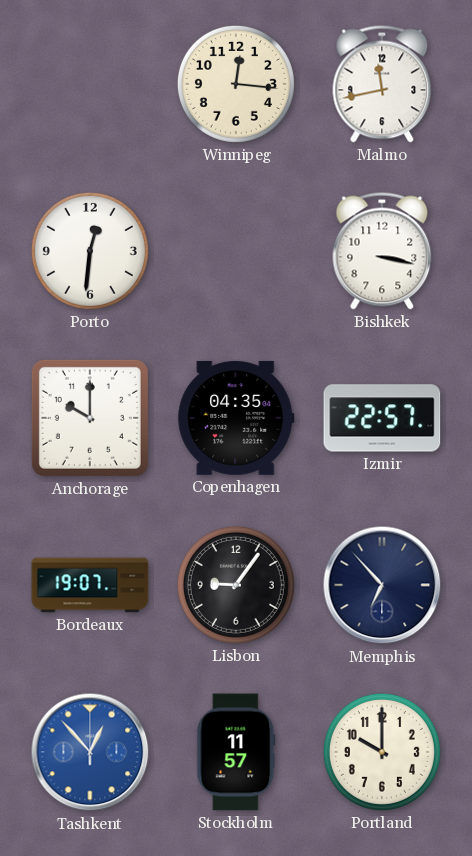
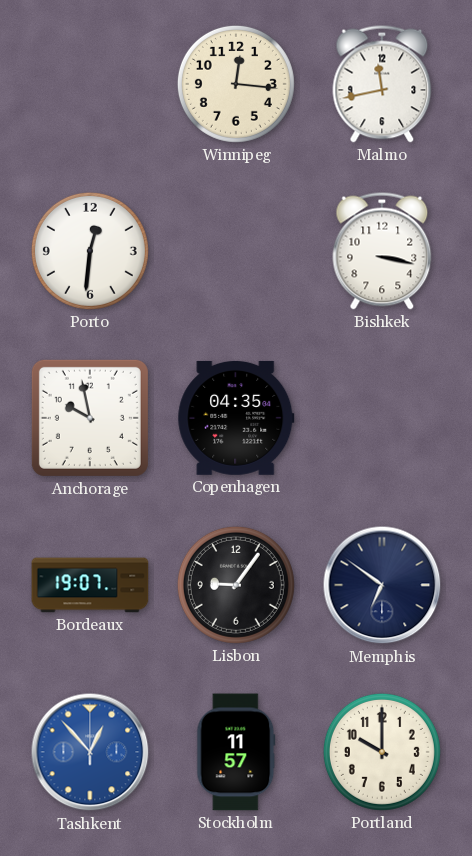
Anchorage: 10:00 -> 9:58 (90, 418)
Izmir: 22:57 -> none (382, 418)
Memphis: 6:53 -> 6:51 (382, 585)
